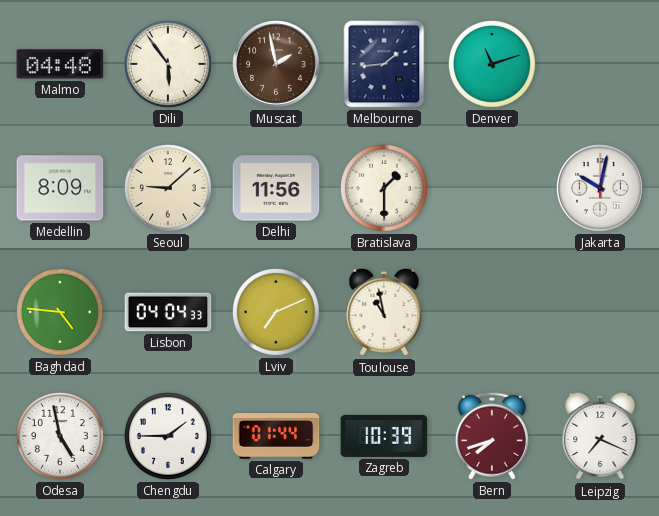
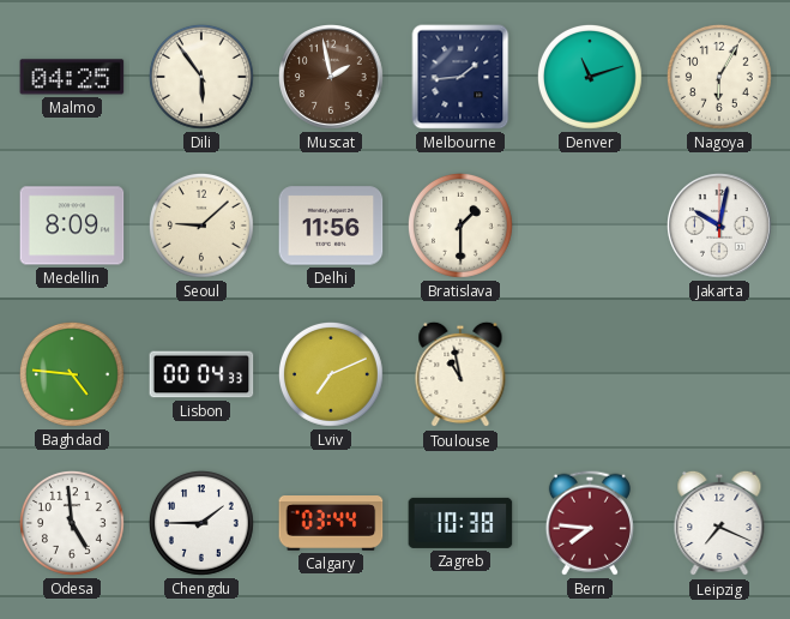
Malmo: 04:48 -> 04:25 (72, 77)
Nagoya: none -> 6:05 (719, 77)
Lisbon: 04:04 -> 00:04 (201, 374)
Odesa: 4:58 -> 4:59 (72, 523)
Calgary: 01:44 -> 03:44 (331, 524)
Zagreb: 10:39 -> 10:38 (460, 523)
Bern: 7:42 -> 7:46 (590, 523)
